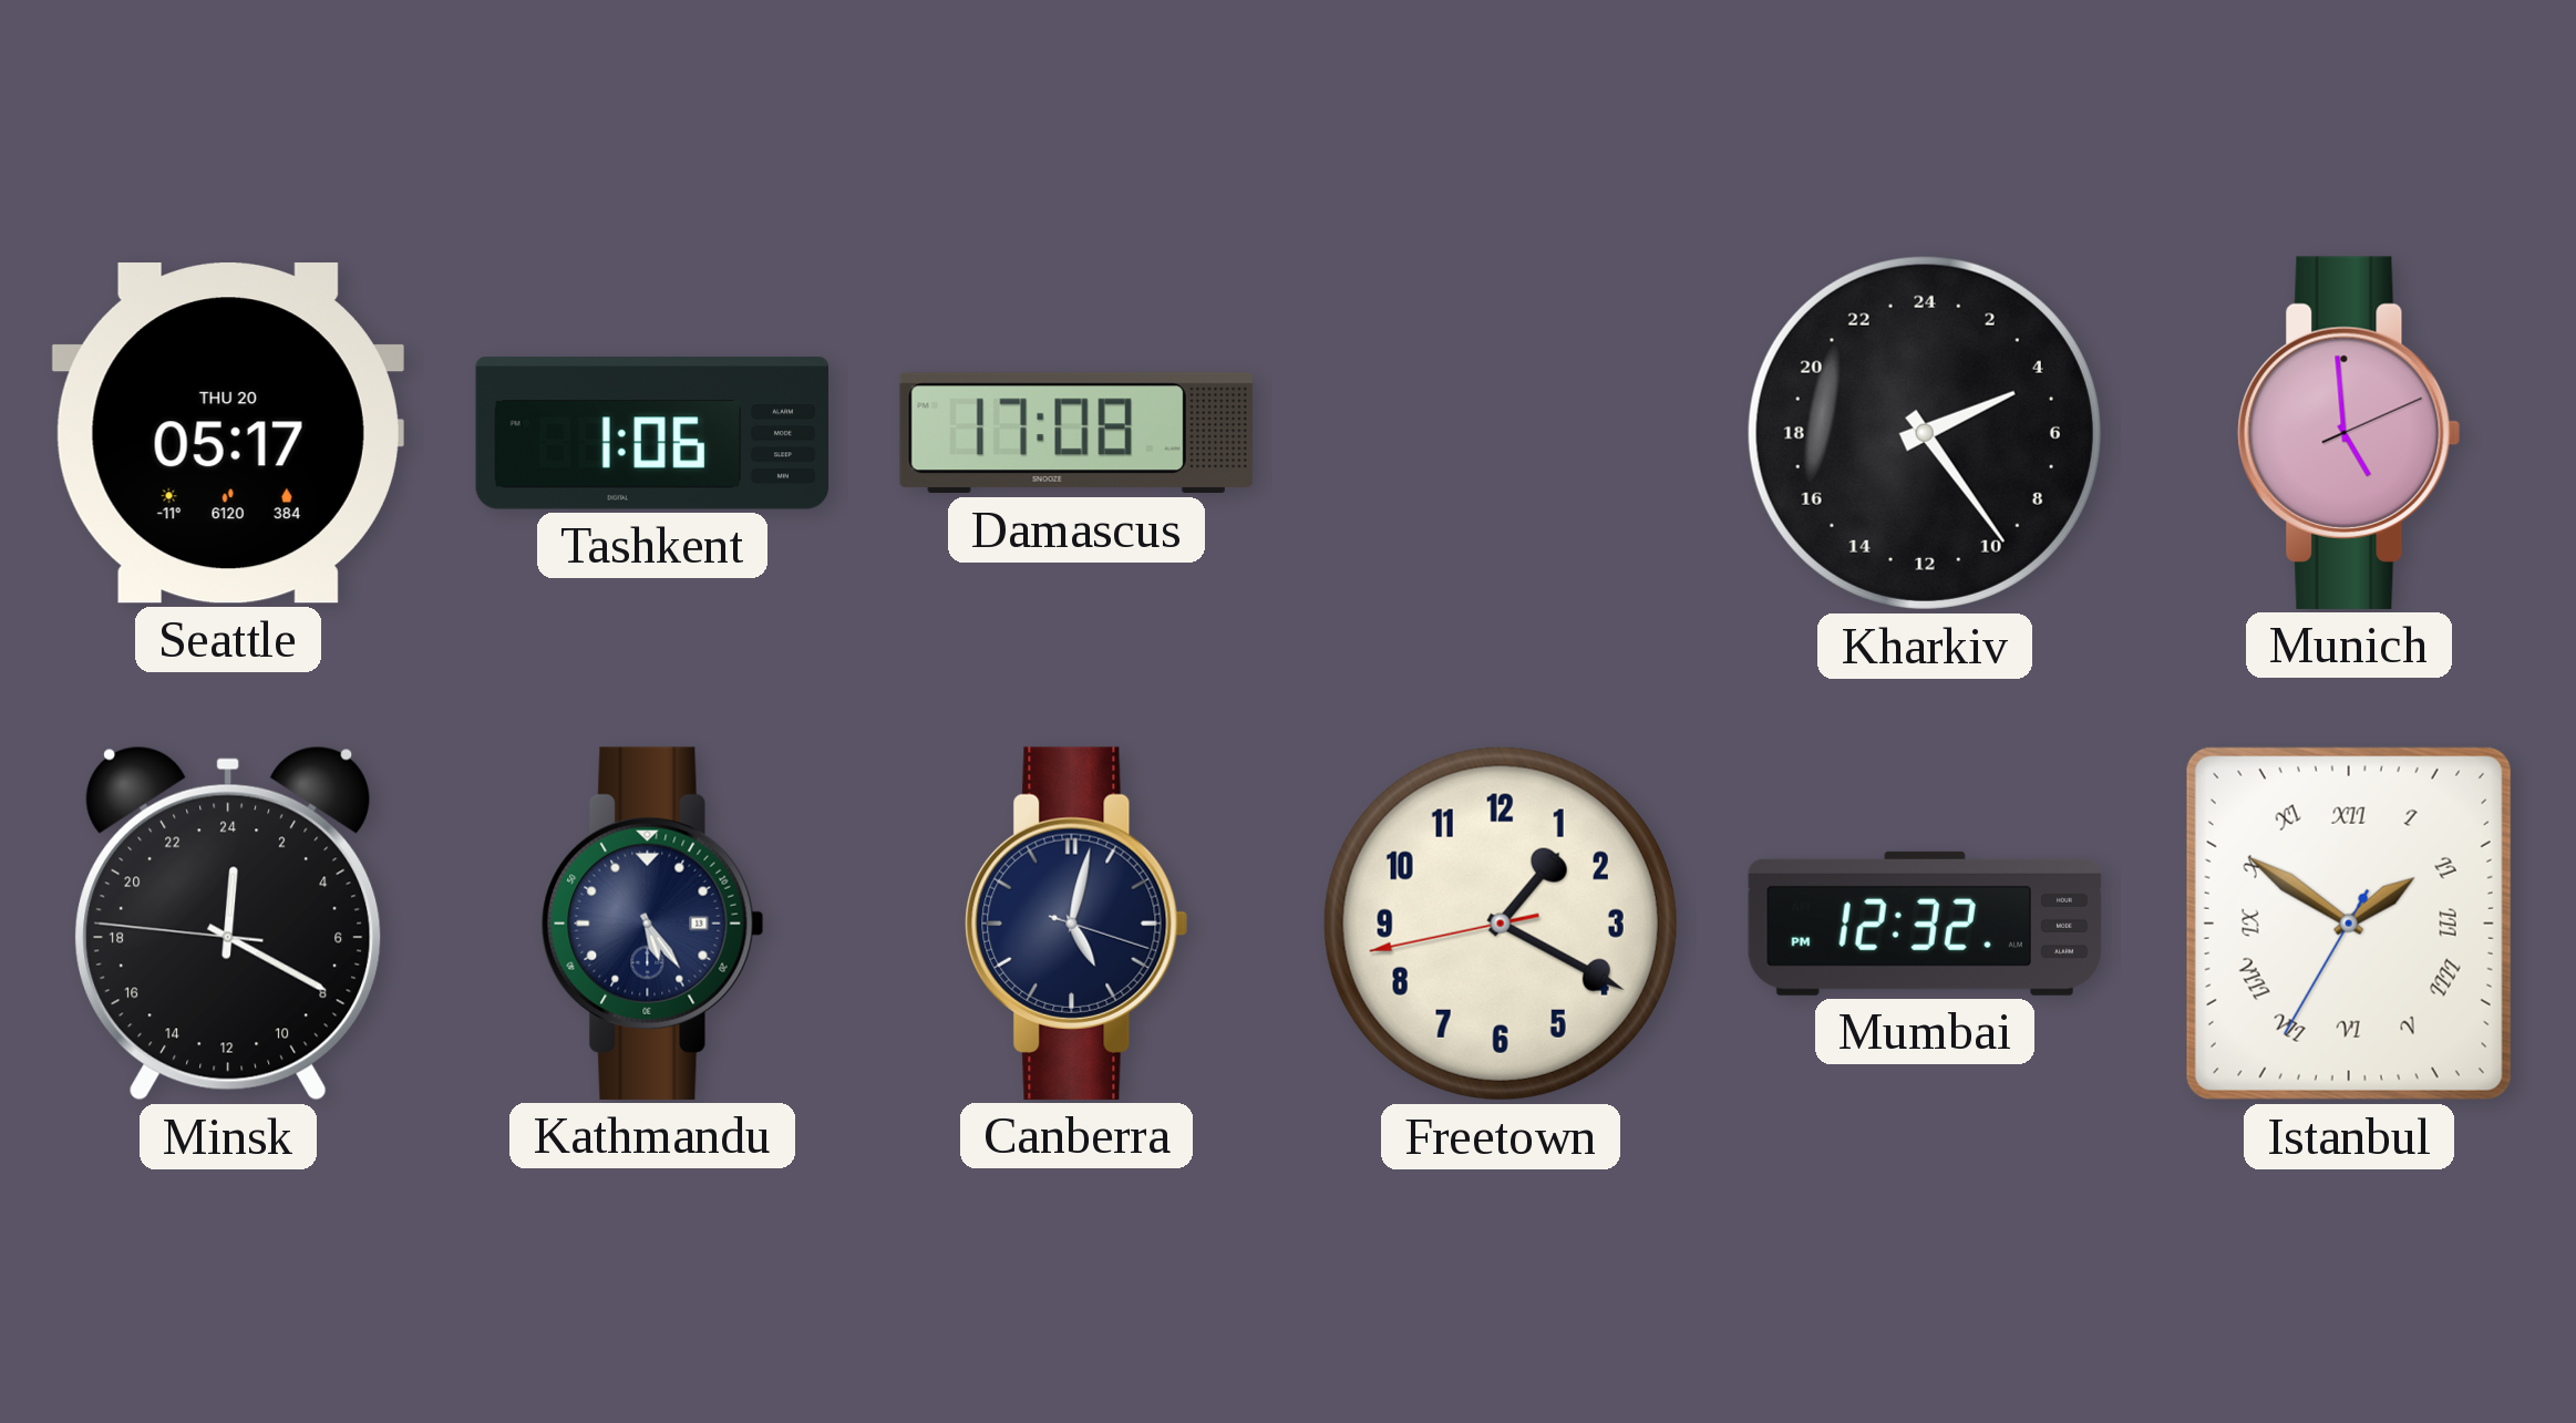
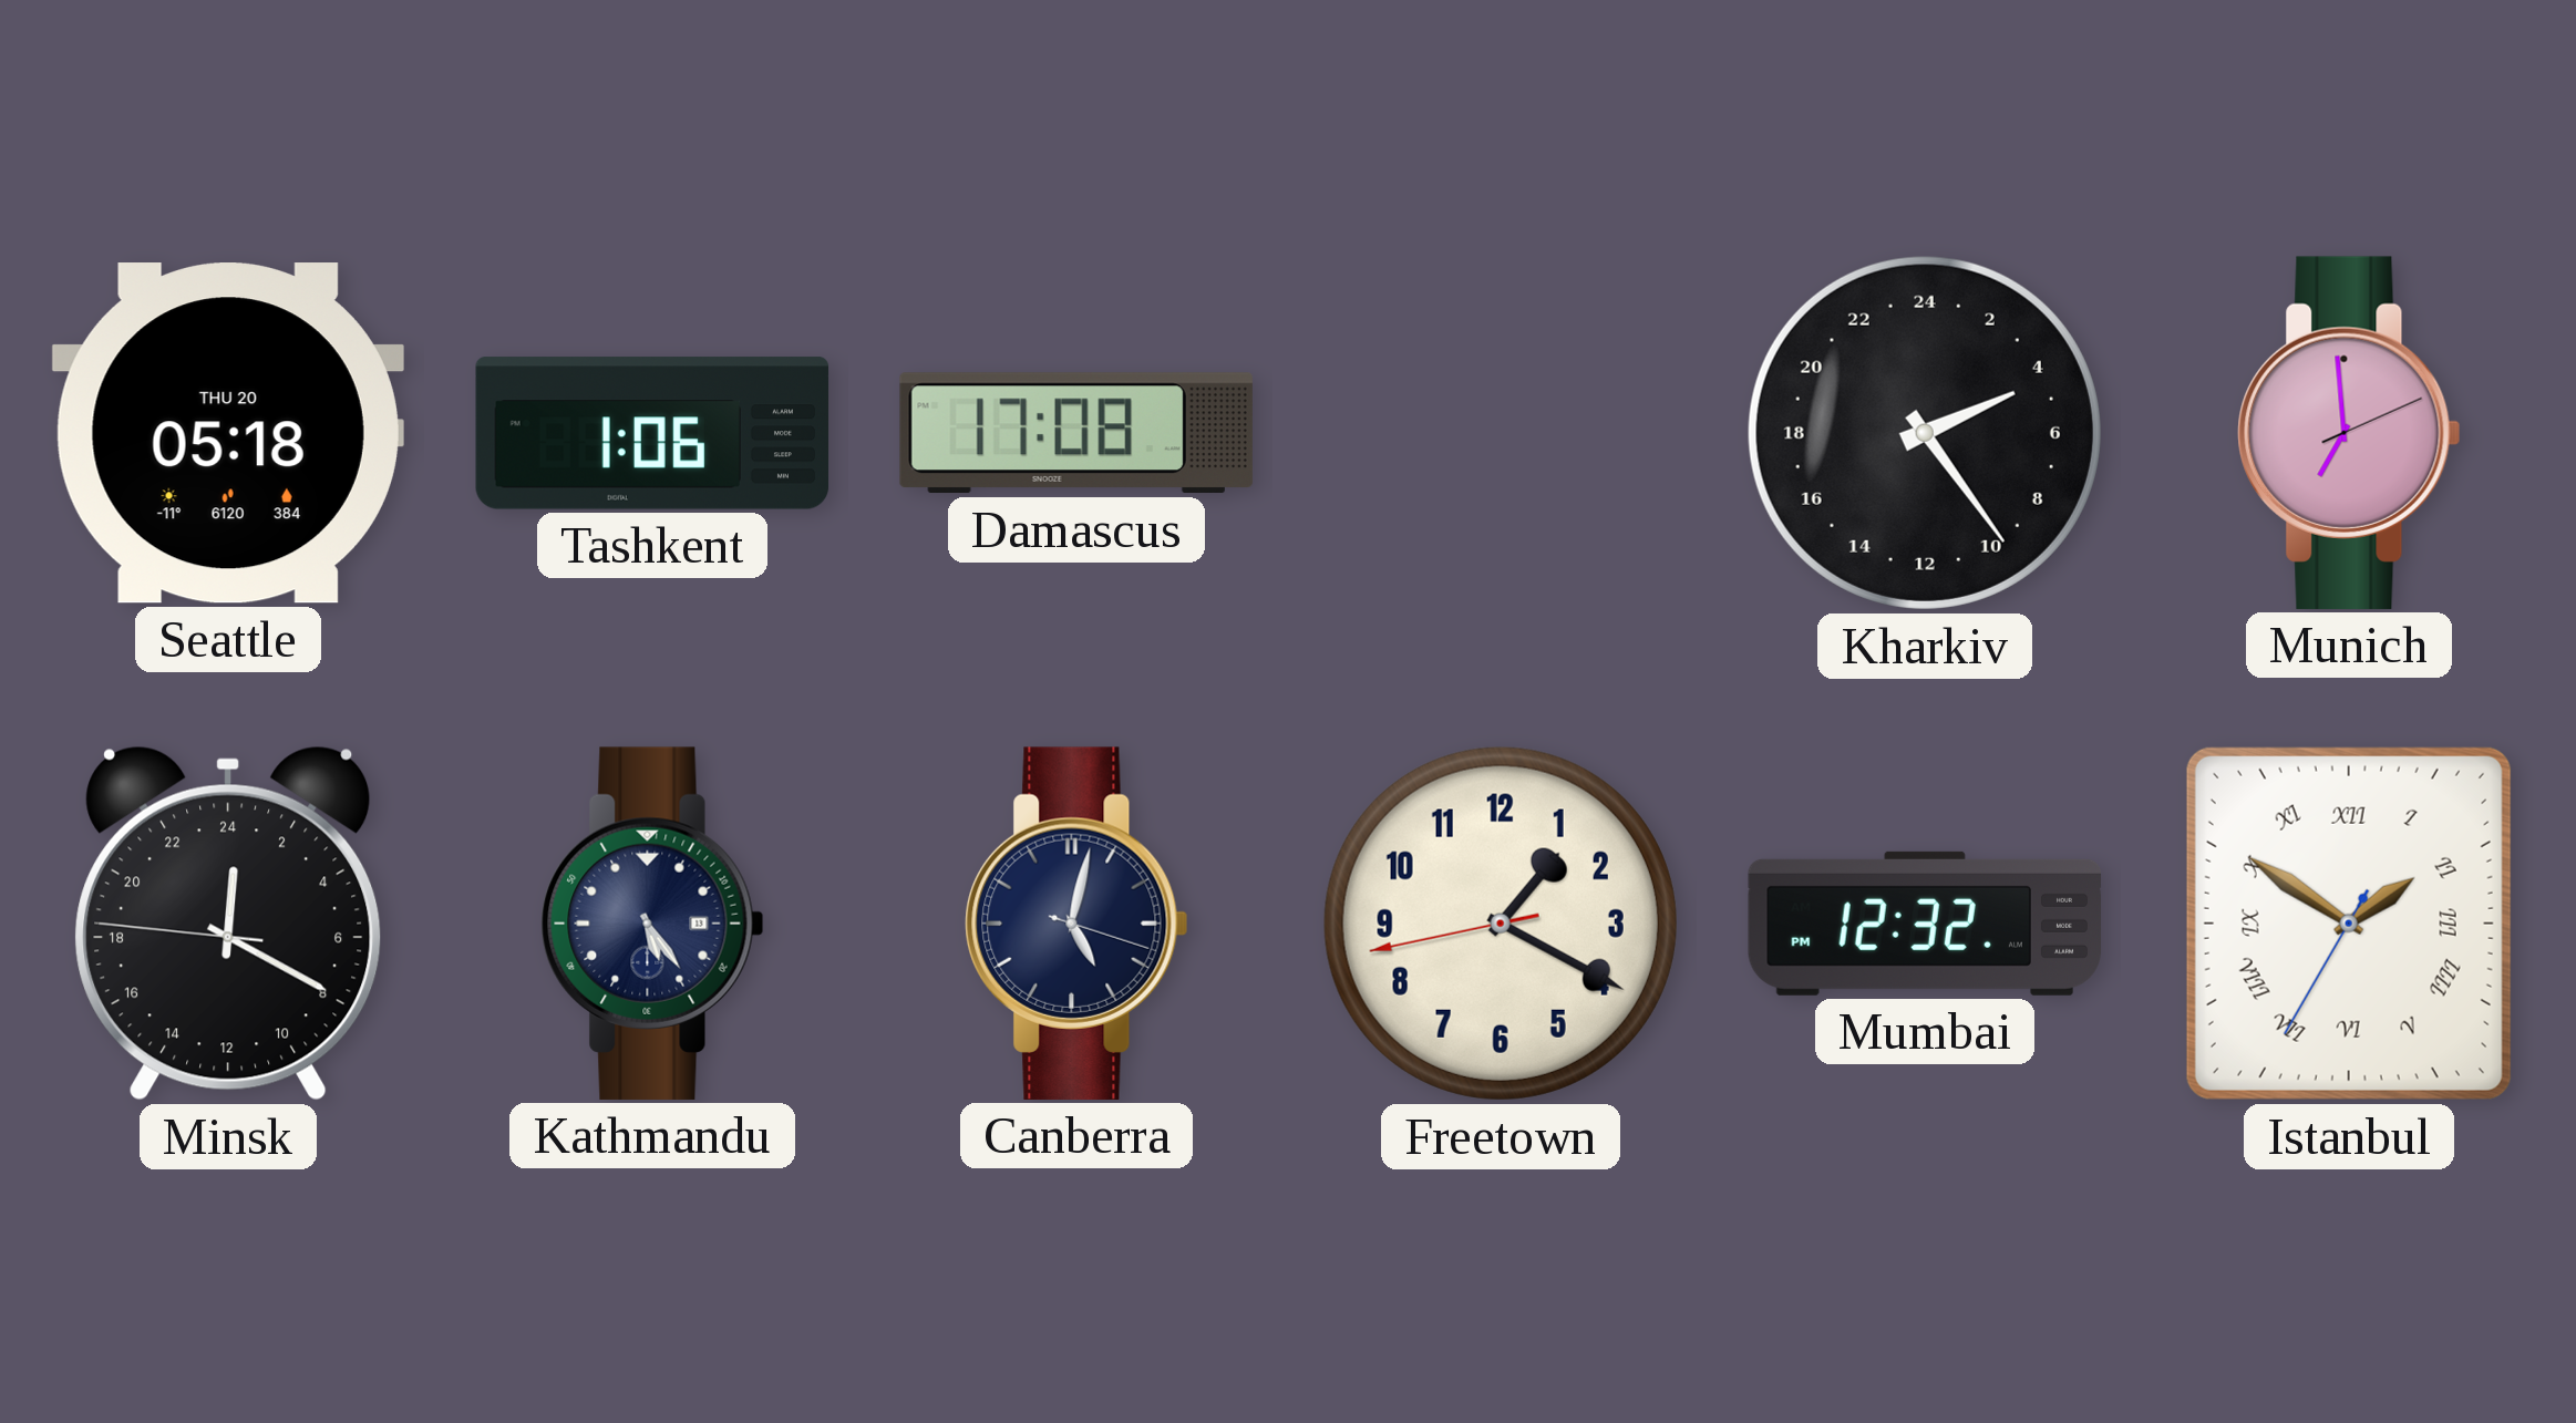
Seattle: 05:17 -> 05:18 (228, 433)
Munich: 4:59 -> 6:59 (2349, 433)
